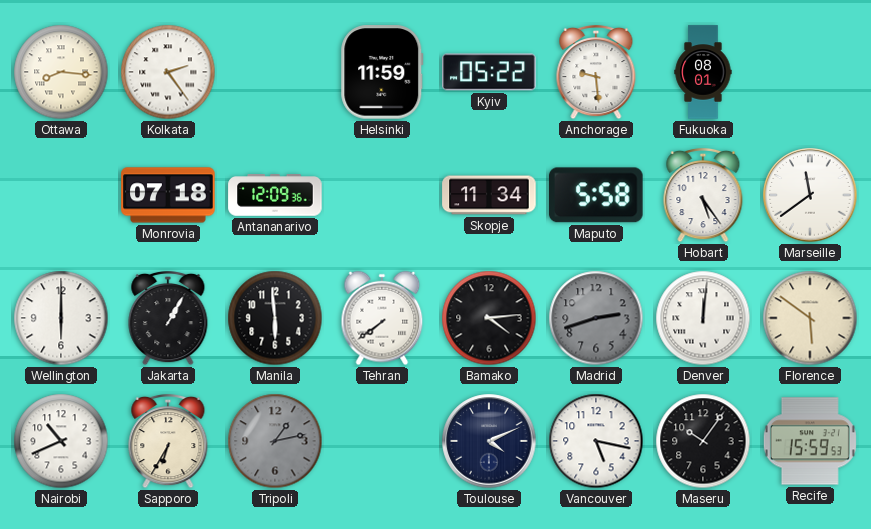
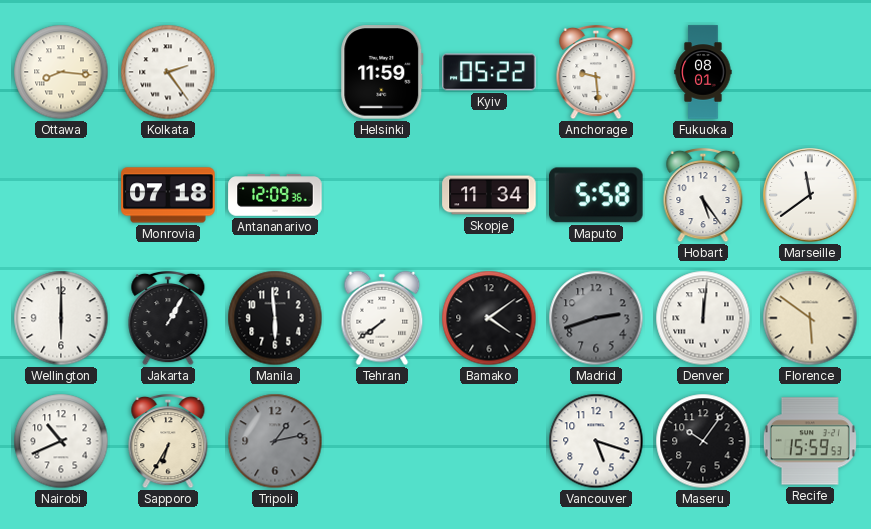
Bamako: 4:14 -> 4:09 (489, 318)
Toulouse: 4:11 -> none (489, 441)
Vancouver: 5:17 -> 5:18 (596, 441)
